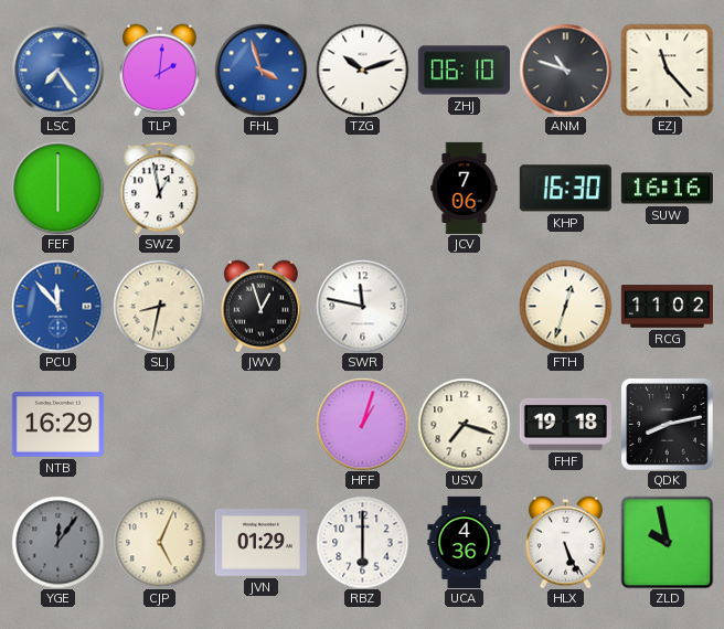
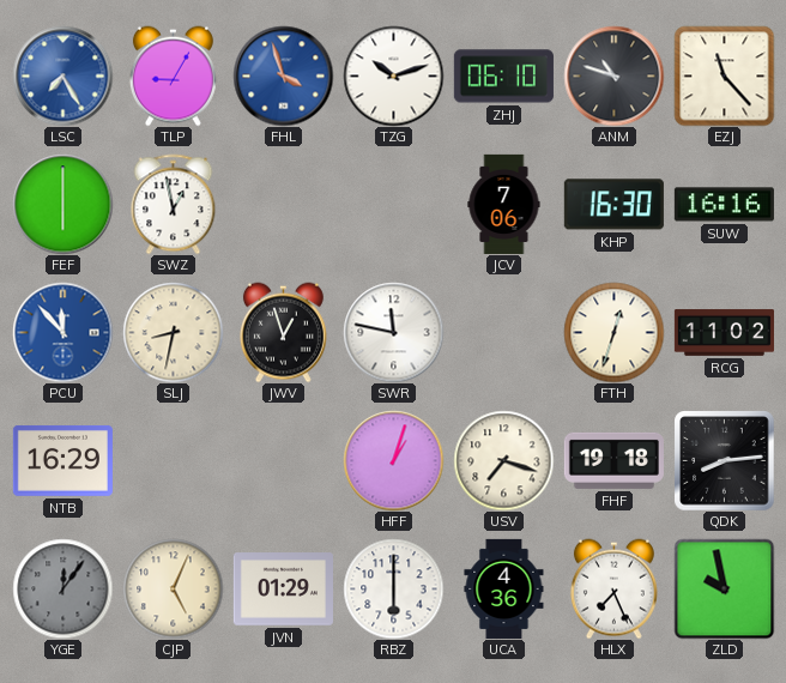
LSC: 7:24 -> 7:25 (62, 75)
TLP: 2:01 -> 9:05 (173, 75)
QDK: 8:13 -> 8:14 (724, 460)
HLX: 5:26 -> 7:26 (613, 588)
